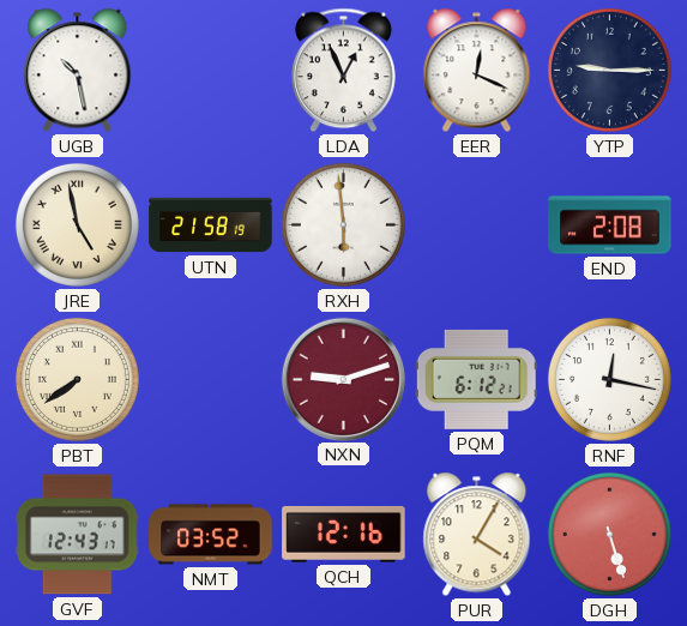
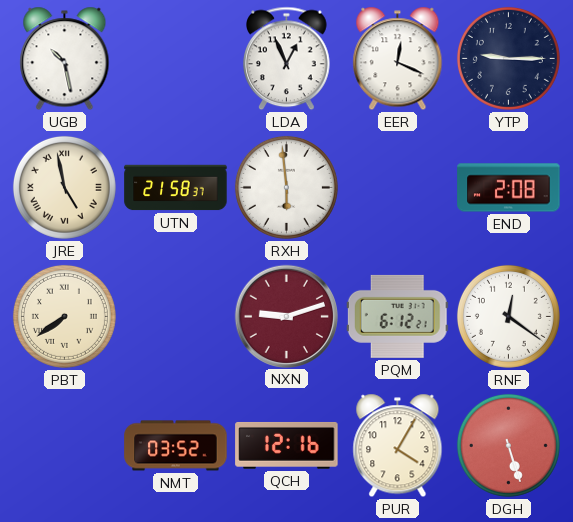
UTN: 21:58:19 -> 21:58:37 (176, 188)
RNF: 12:17 -> 12:21 (508, 316)
GVF: 12:43 -> none (77, 535)
